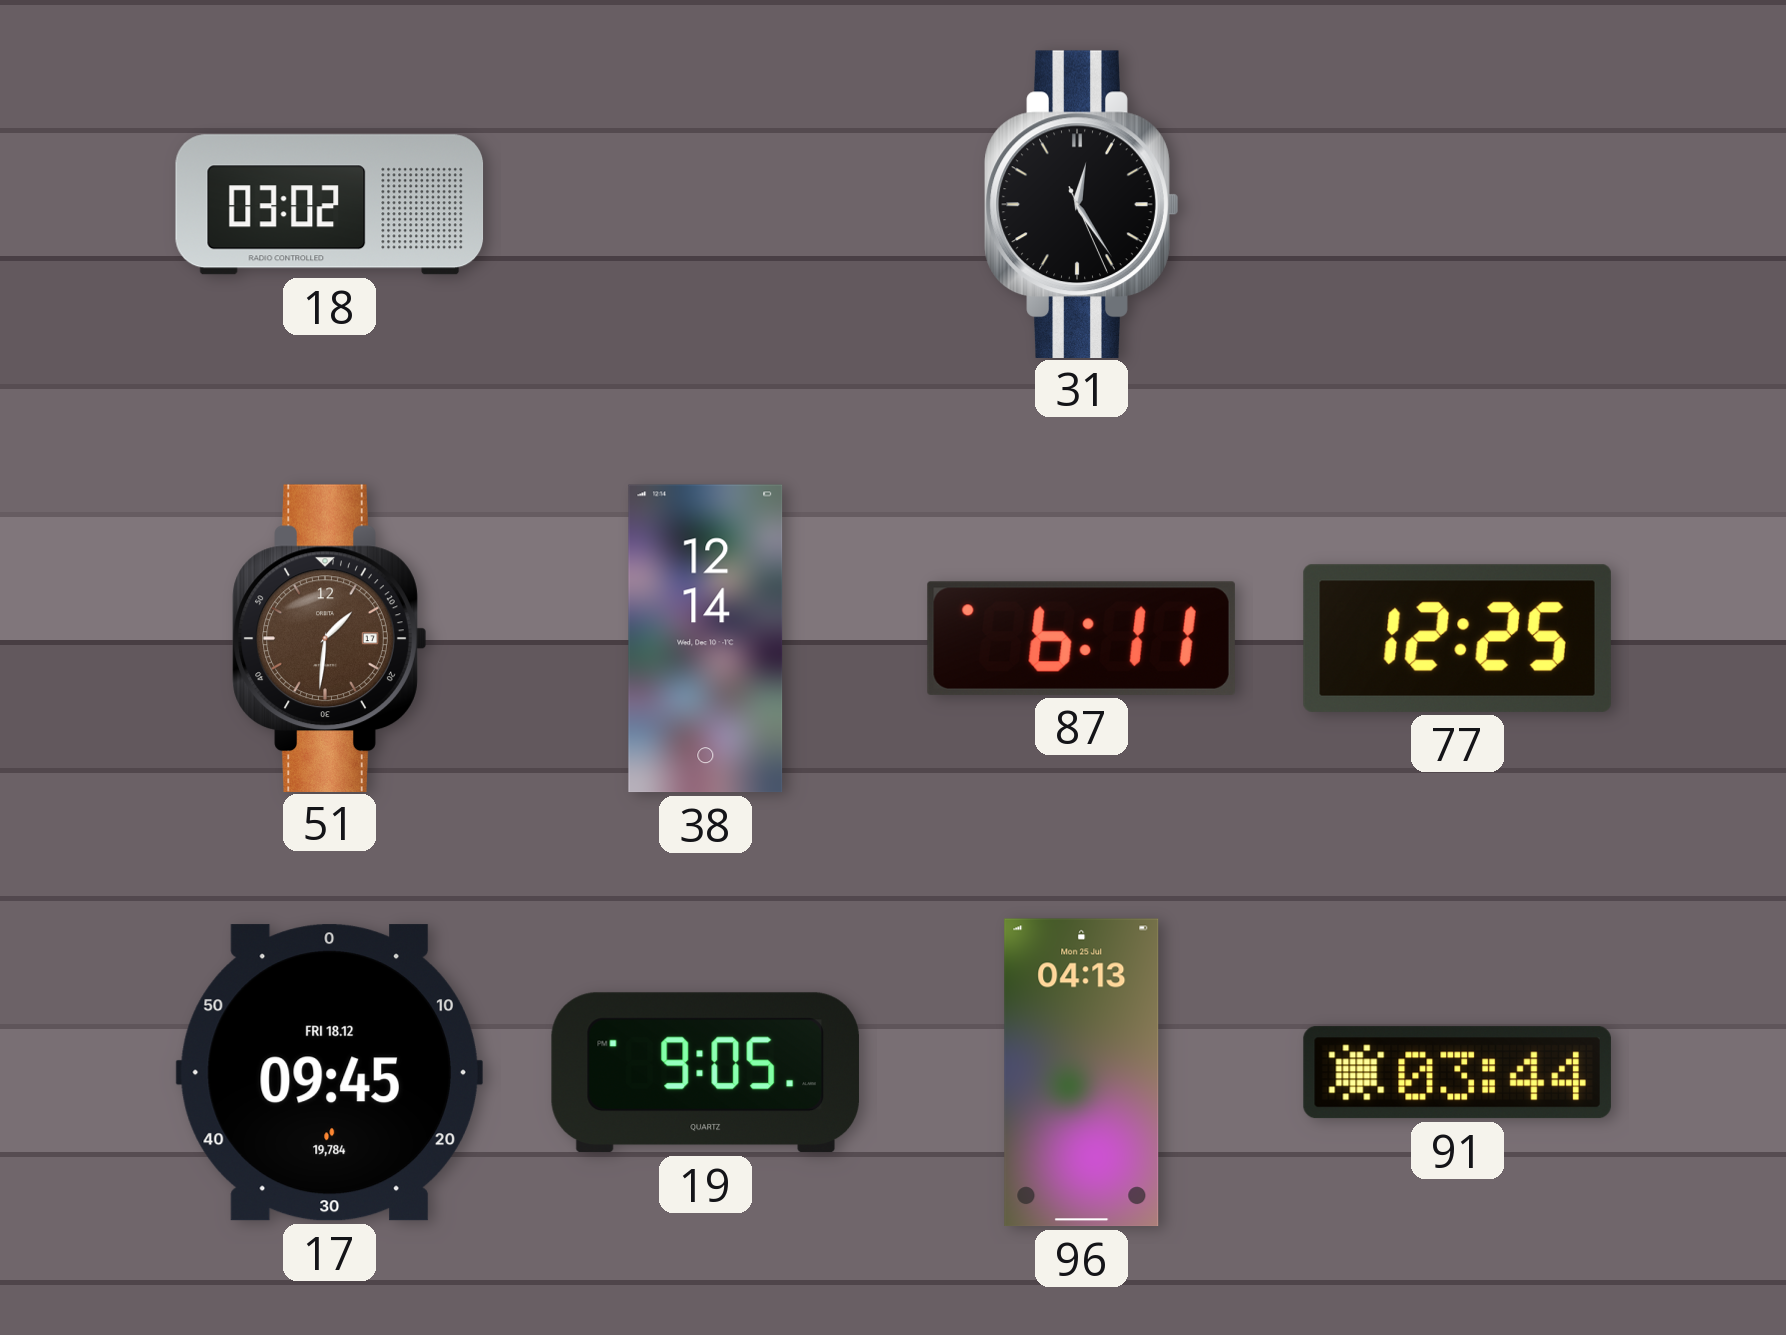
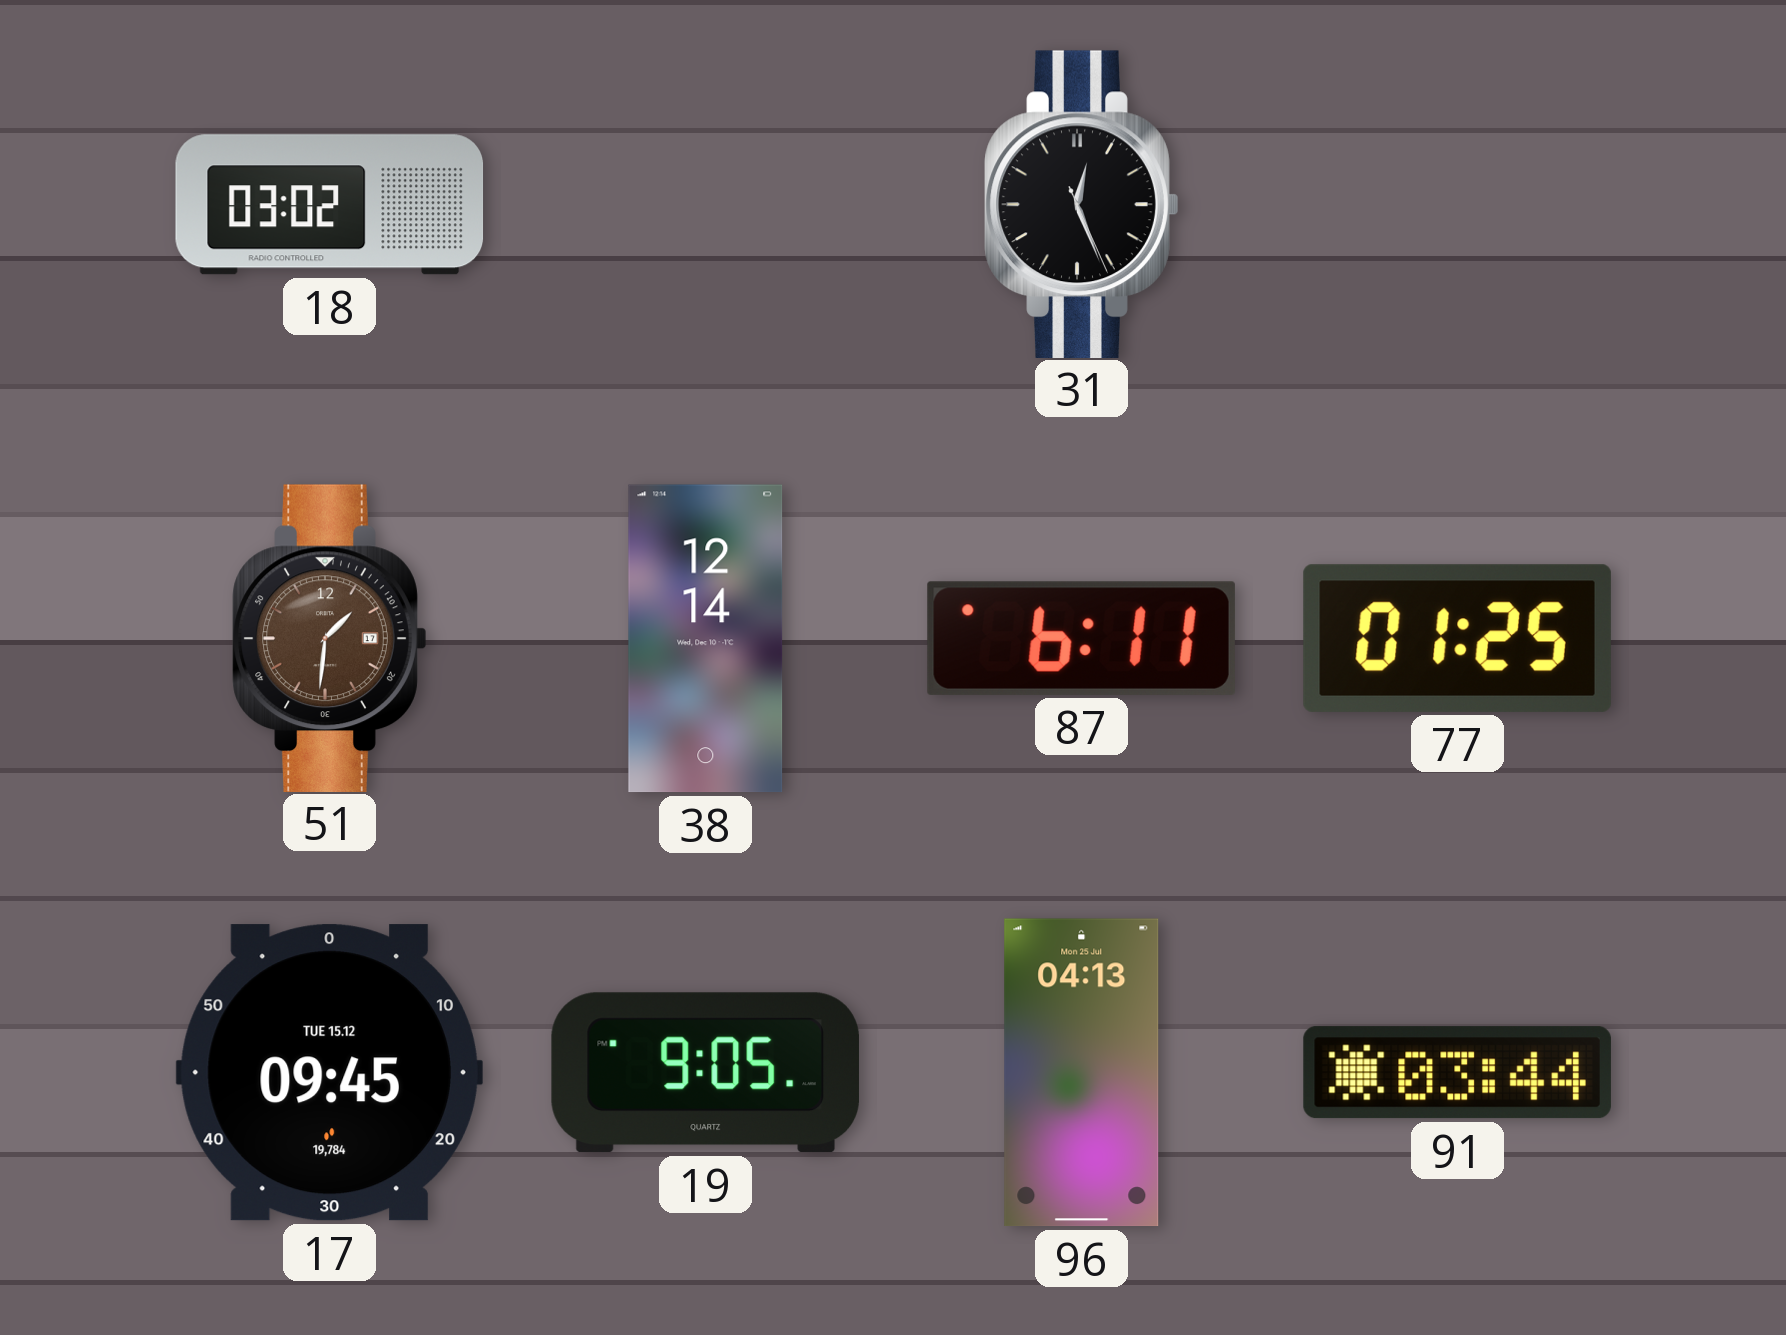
31: 12:24 -> 12:26 (1082, 204)
77: 12:25 -> 01:25 (1457, 638)
17 date: FRI 18.12 -> TUE 15.12 (329, 1073)
